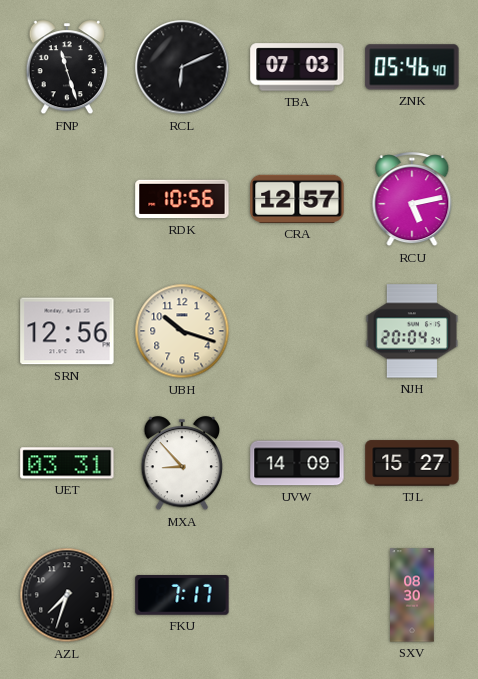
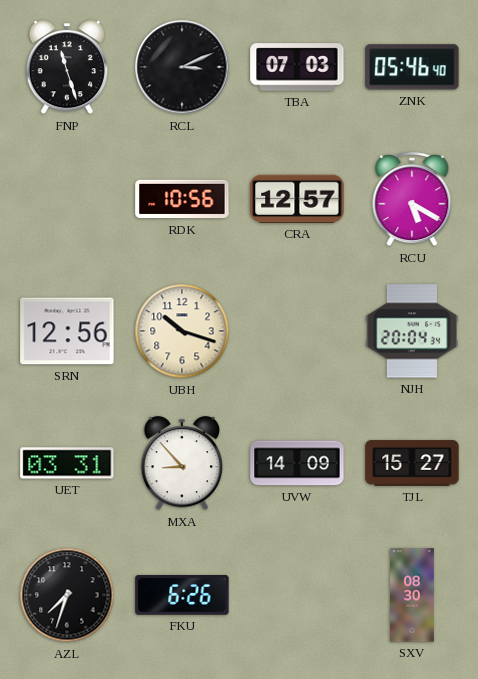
RCL: 6:11 -> 3:11 (182, 67)
RCU: 5:13 -> 5:20 (412, 200)
FKU: 7:17 -> 6:26 (182, 595)
